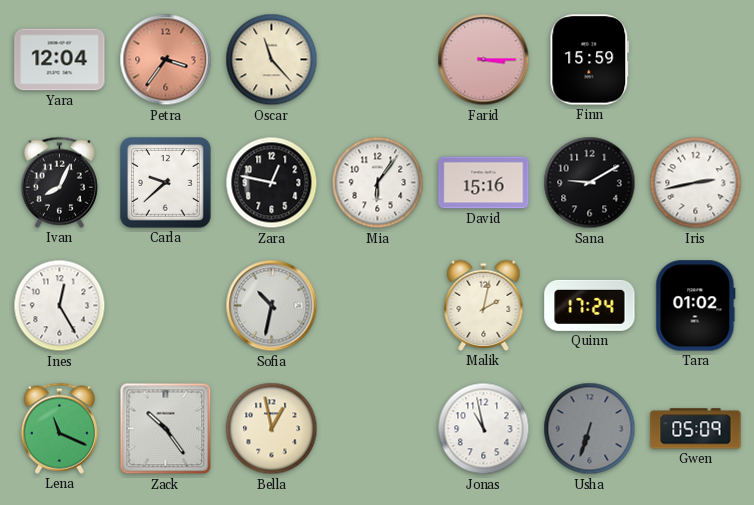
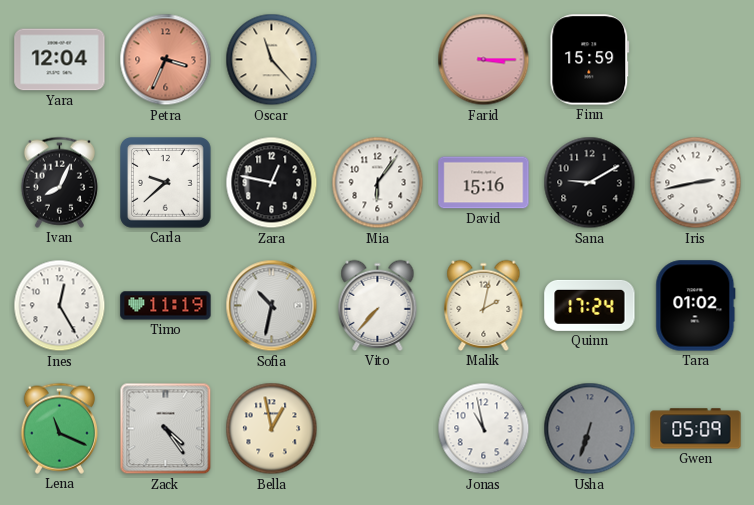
Petra: 3:36 -> 3:34 (166, 60)
Timo: none -> 11:19 (166, 306)
Vito: none -> 7:37 (378, 305)
Zack: 10:24 -> 4:24 (166, 429)
